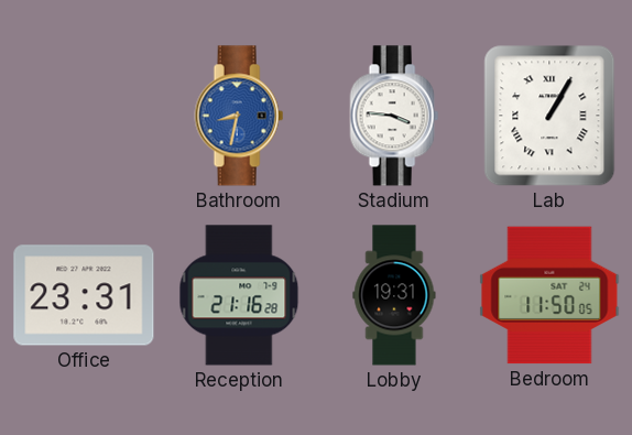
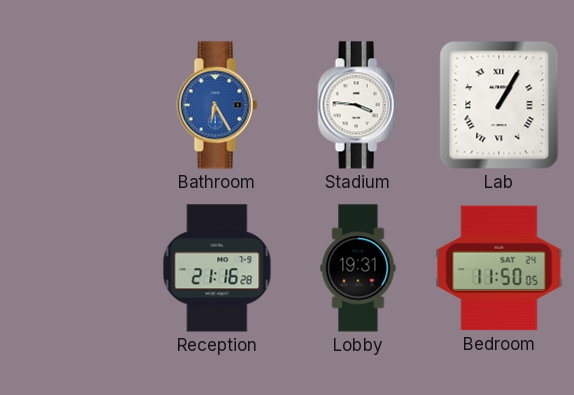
Bathroom: 8:32 -> 6:25 (217, 105)
Office: 23:31 -> none (84, 295)
